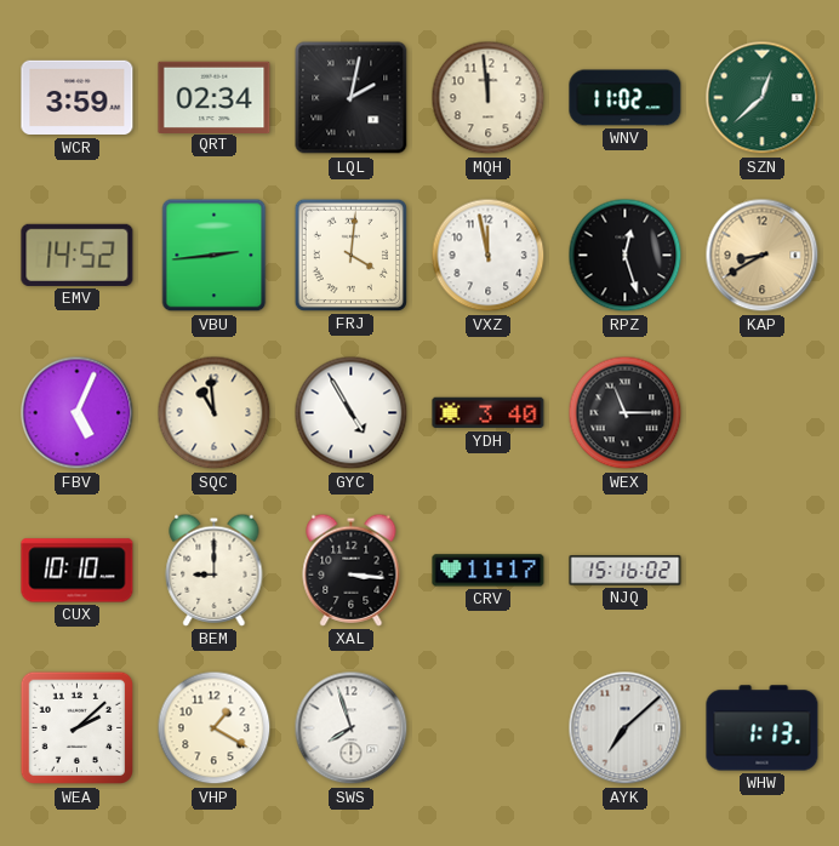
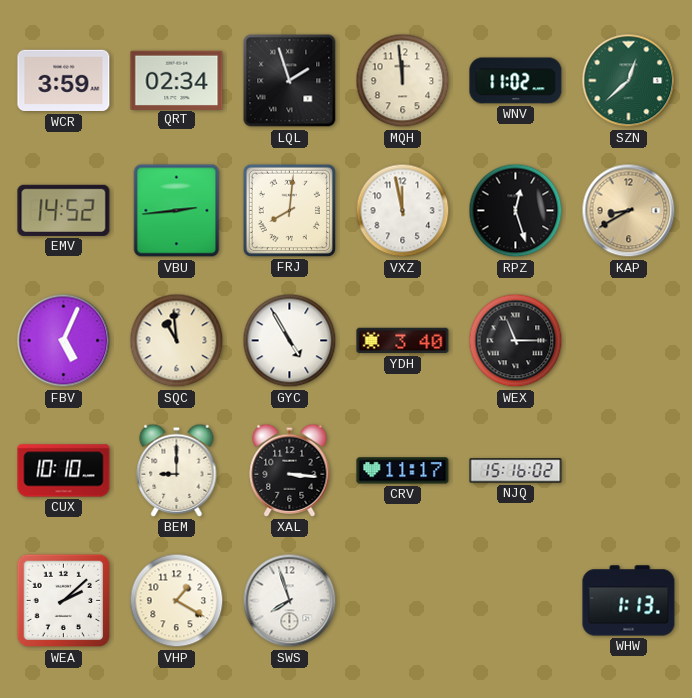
LQL: 2:02 -> 1:57 (290, 81)
FRJ: 4:01 -> 8:01 (289, 210)
AYK: 7:08 -> none (626, 728)
